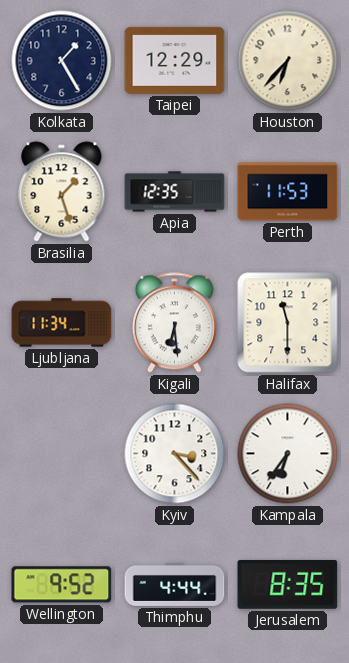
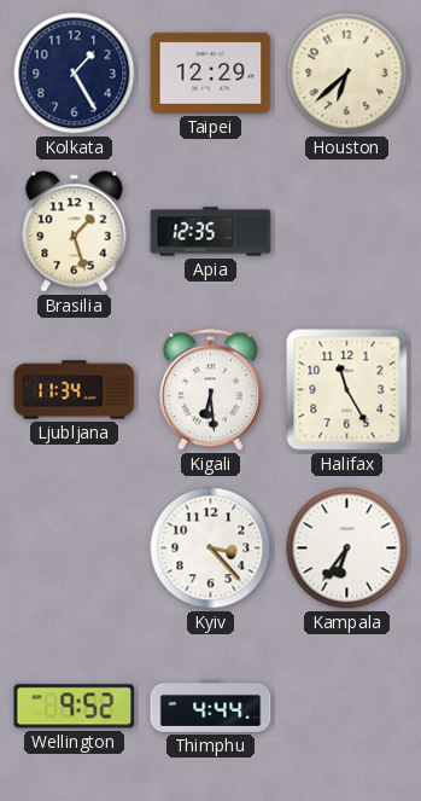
Houston: 6:37 -> 6:38 (347, 74)
Perth: 11:53 -> none (288, 192)
Halifax: 11:30 -> 11:25 (347, 390)
Jerusalem: 8:35 -> none (288, 584)
